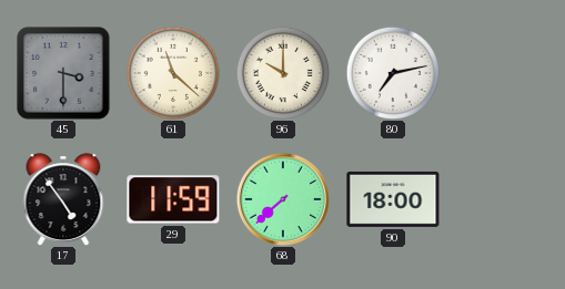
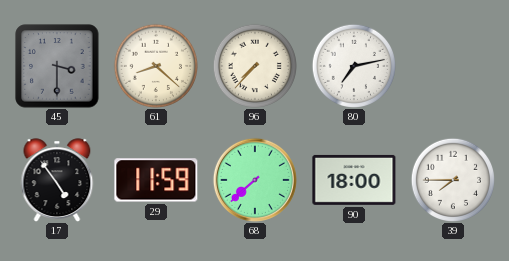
61: 11:22 -> 8:22 (155, 65)
96: 10:00 -> 7:37 (254, 65)
39: none -> 7:45 (452, 179)
